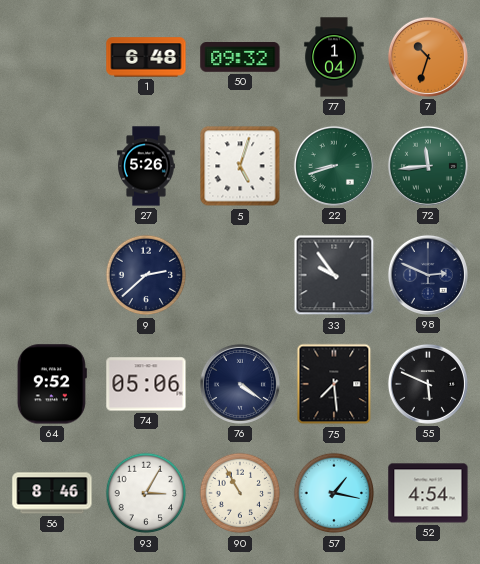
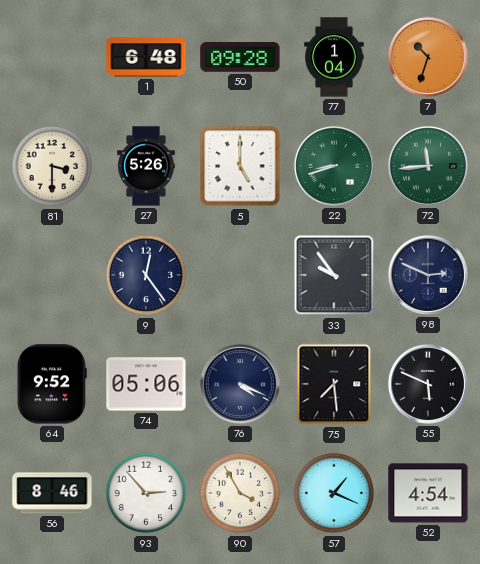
50: 09:32 -> 09:28 (240, 58)
81: none -> 3:30 (52, 166)
5: 5:03 -> 5:00 (240, 166)
9: 2:38 -> 12:24 (146, 275)
76: 4:21 -> 4:19 (240, 384)
93: 3:05 -> 2:53 (146, 493)
90: 10:55 -> 3:55 (240, 493)
57: 1:17 -> 1:19 (334, 493)
